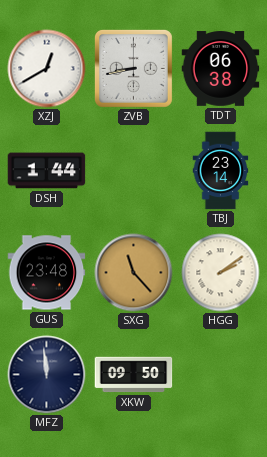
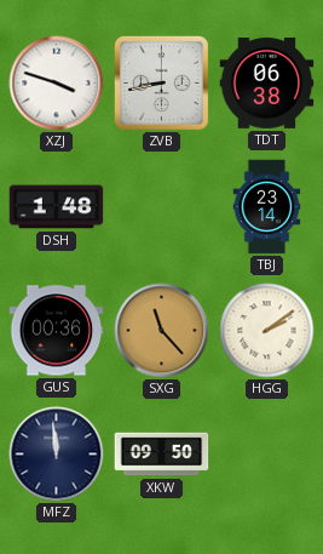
XZJ: 12:40 -> 3:48 (57, 84)
DSH: 1:44 -> 1:48 (57, 207)
GUS: 23:48 -> 00:36 (57, 331)
